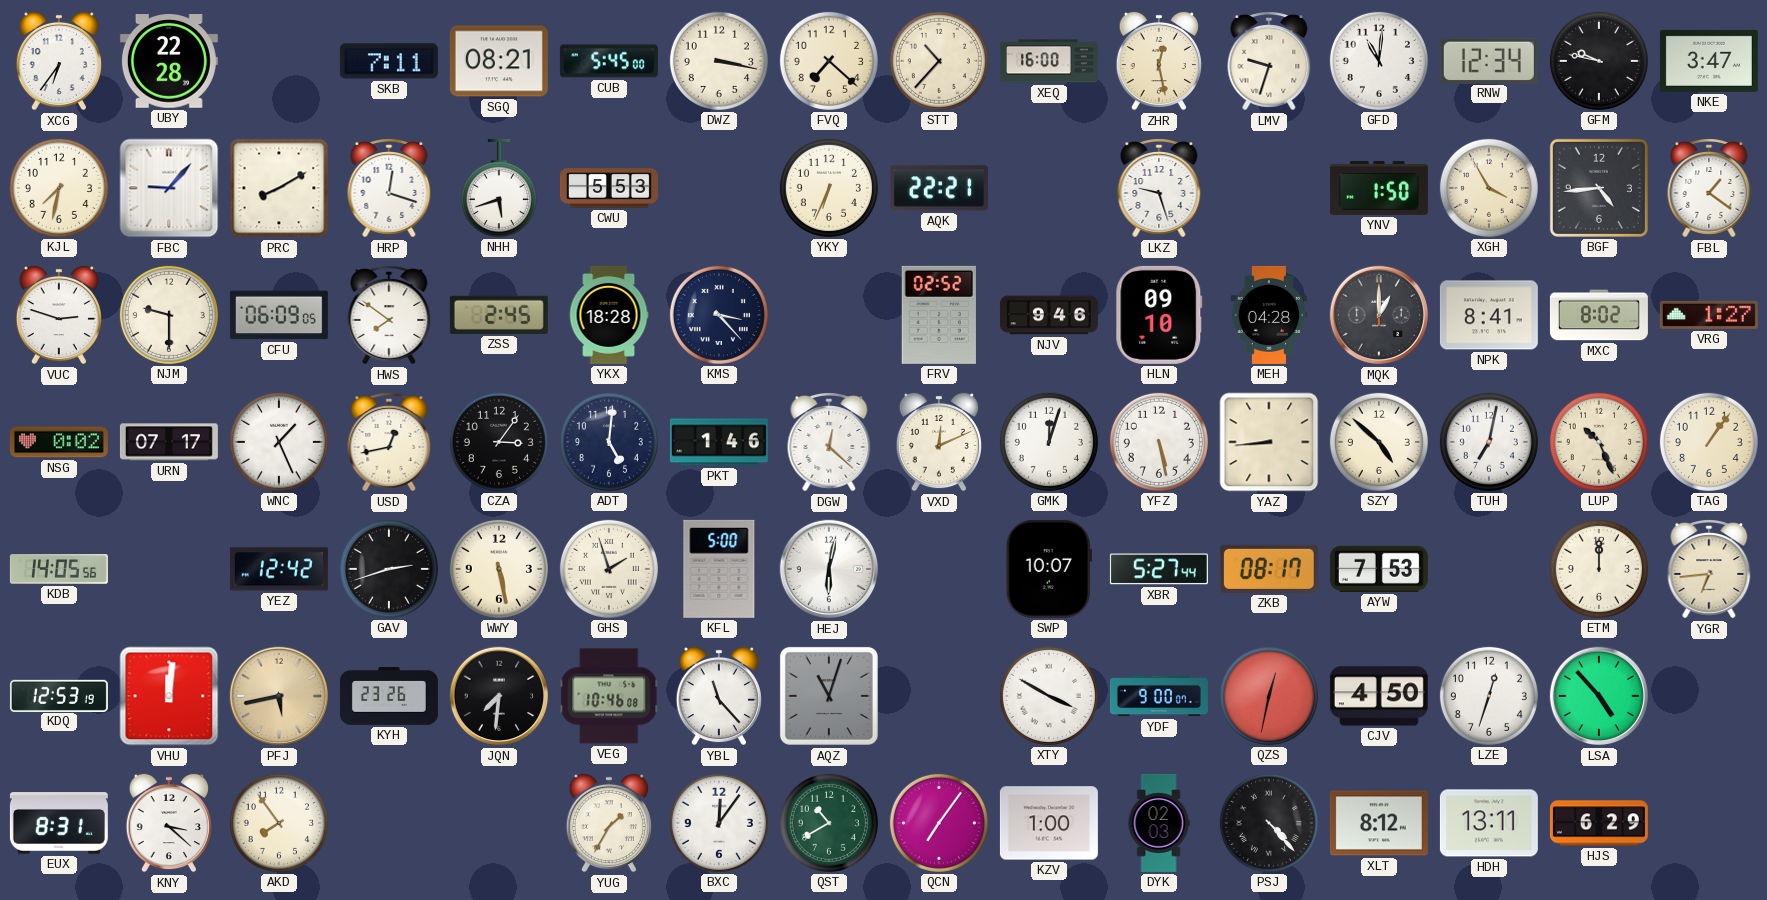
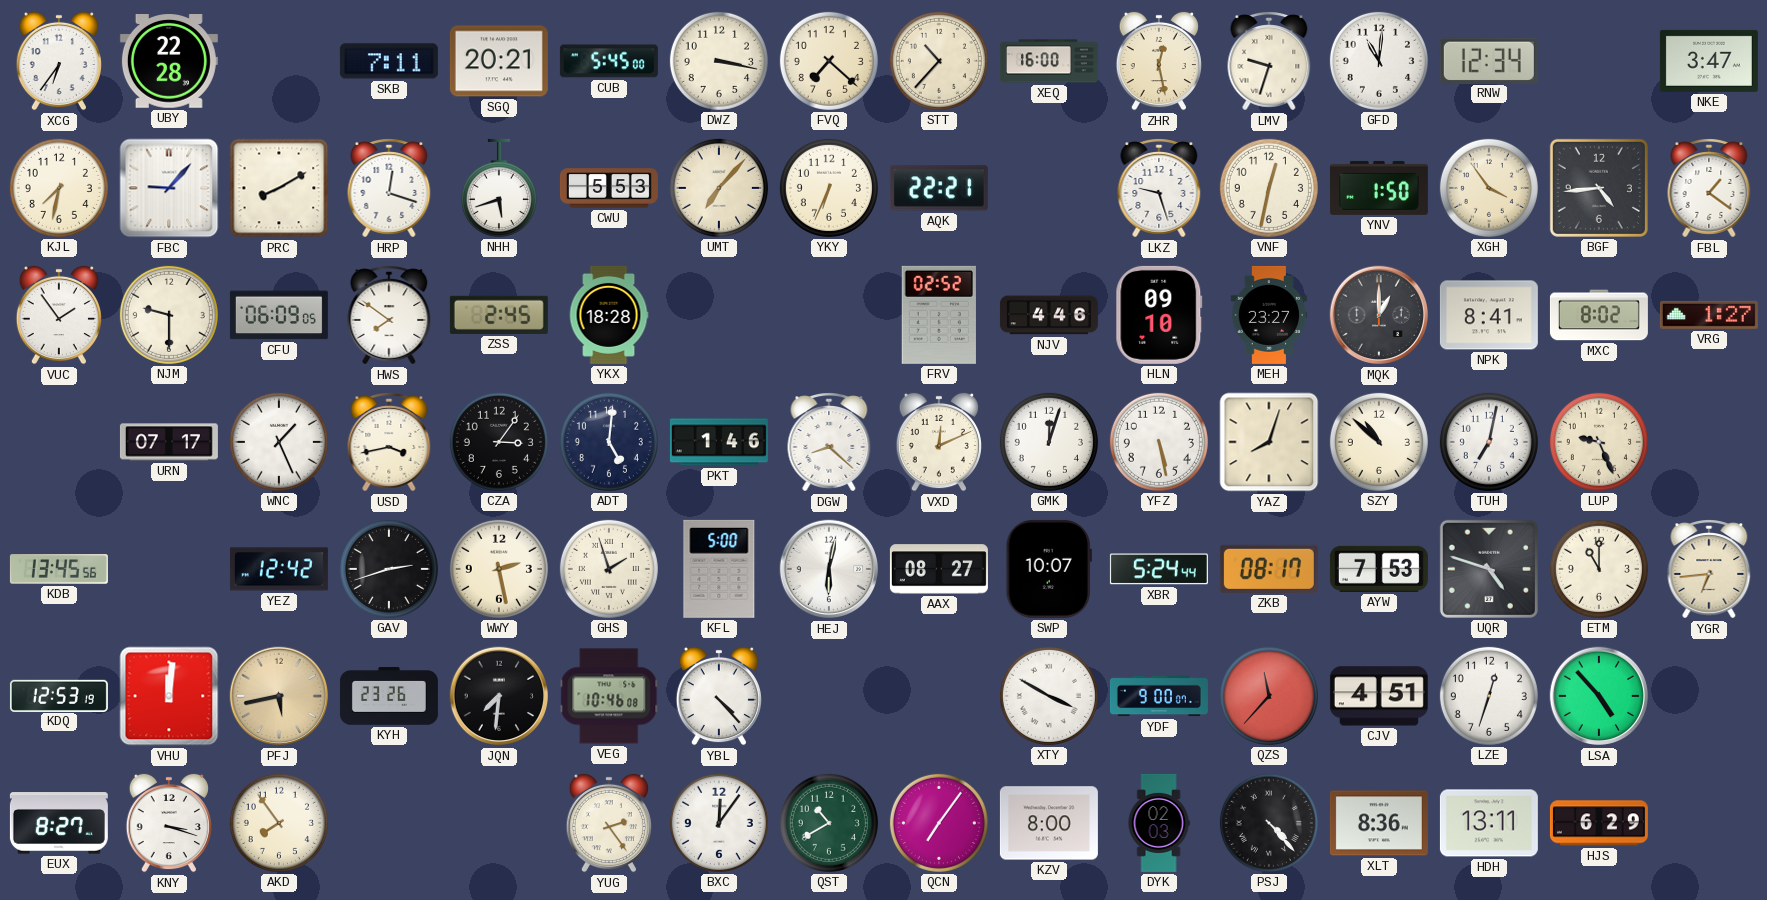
SGQ: 08:21 -> 20:21 (499, 61)
GFM: 9:47 -> none (1599, 61)
UMT: none -> 7:07 (719, 188)
VNF: none -> 12:32 (1269, 188)
XGH: 3:55 -> 3:54 (1489, 188)
VUC: 2:48 -> 1:54 (59, 315)
KMS: 3:23 -> none (719, 315)
NJV: 9:46 -> 4:46 (1049, 315)
MEH: 04:28 -> 23:27 (1269, 315)
NSG: 0:02 -> none (59, 442)
USD: 12:43 -> 3:43 (389, 442)
DGW: 12:22 -> 8:22 (829, 442)
YAZ: 8:44 -> 8:03 (1269, 442)
SZY: 4:52 -> 10:52 (1379, 442)
LUP: 10:26 -> 9:26 (1599, 442)
TAG: 1:06 -> none (1709, 442)
KDB: 14:05 -> 13:45 (59, 569)
WWY: 5:28 -> 2:28 (499, 569)
AAX: none -> 08:27 (939, 569)
XBR: 5:27 -> 5:24 (1159, 569)
UQR: none -> 4:48 (1489, 569)
ETM: 12:00 -> 11:00 (1599, 569)
YBL: 11:23 -> 4:23 (719, 696)
AQZ: 11:03 -> none (829, 696)
QZS: 12:32 -> 11:37 (1269, 696)
CJV: 4:50 -> 4:51 (1379, 696)
EUX: 8:31 -> 8:27 (59, 823)
KNY: 3:22 -> 3:18 (169, 823)
YUG: 1:35 -> 2:24 (609, 823)
KZV: 1:00 -> 8:00 (1049, 823)
XLT: 8:12 -> 8:36 (1379, 823)
